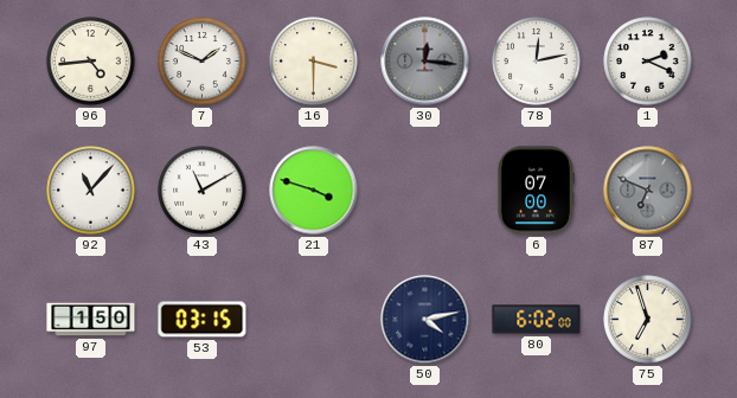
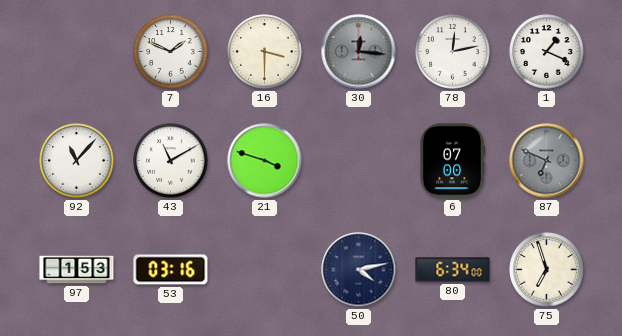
96: 4:44 -> none (91, 62)
1: 2:19 -> 1:19 (547, 52)
97: 1:50 -> 1:53 (77, 270)
53: 03:15 -> 03:16 (171, 270)
80: 6:02 -> 6:34 (453, 270)
